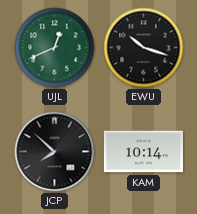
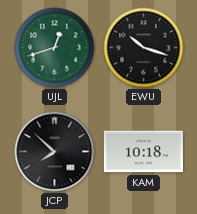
UJL: 12:41 -> 12:42 (55, 48)
KAM: 10:14 -> 10:18 (143, 152)
